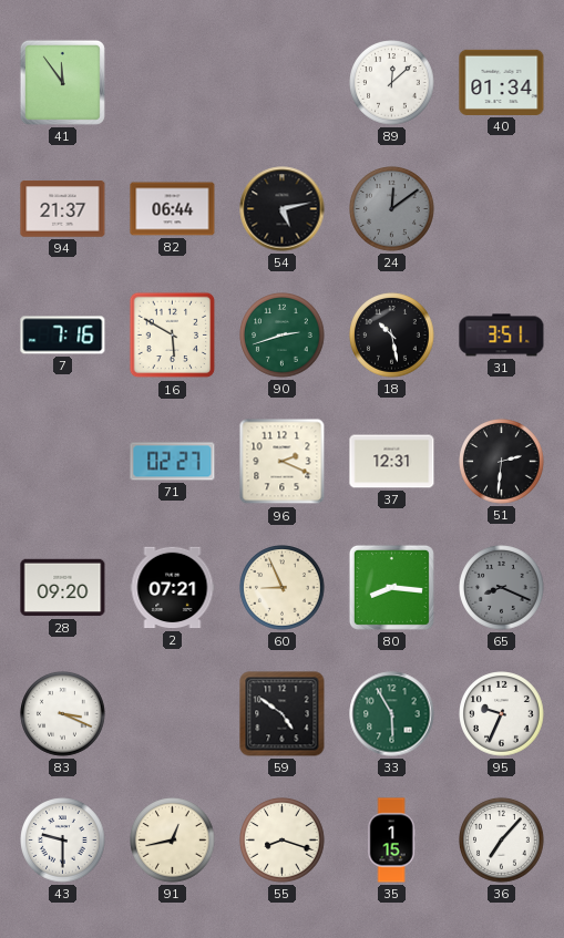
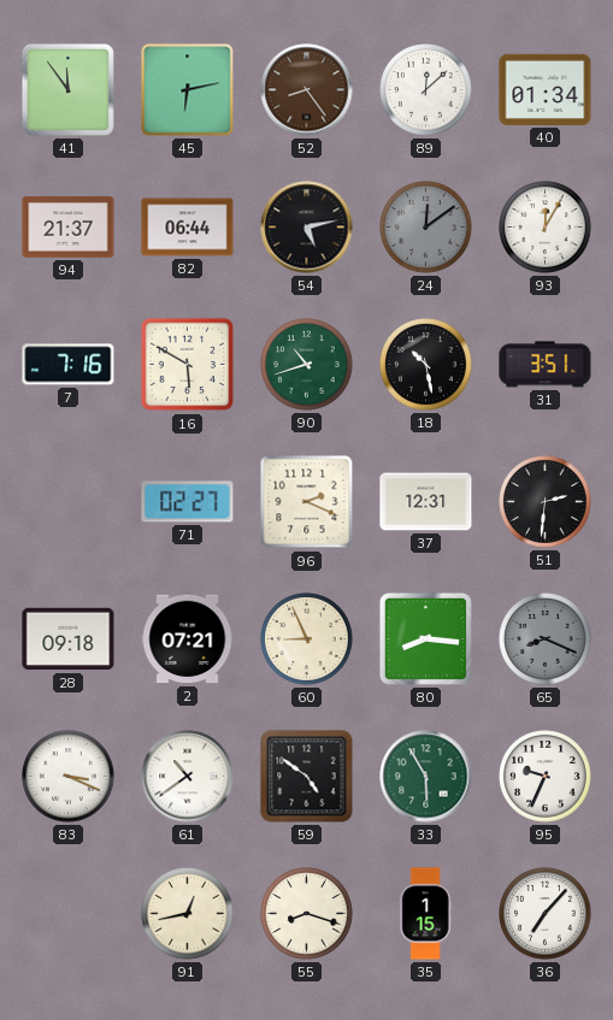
45: none -> 6:13 (188, 90)
52: none -> 8:24 (307, 90)
93: none -> 12:05 (546, 228)
90: 2:42 -> 10:42 (307, 365)
28: 09:20 -> 09:18 (69, 639)
61: none -> 10:39 (188, 777)
43: 9:30 -> none (63, 841)
